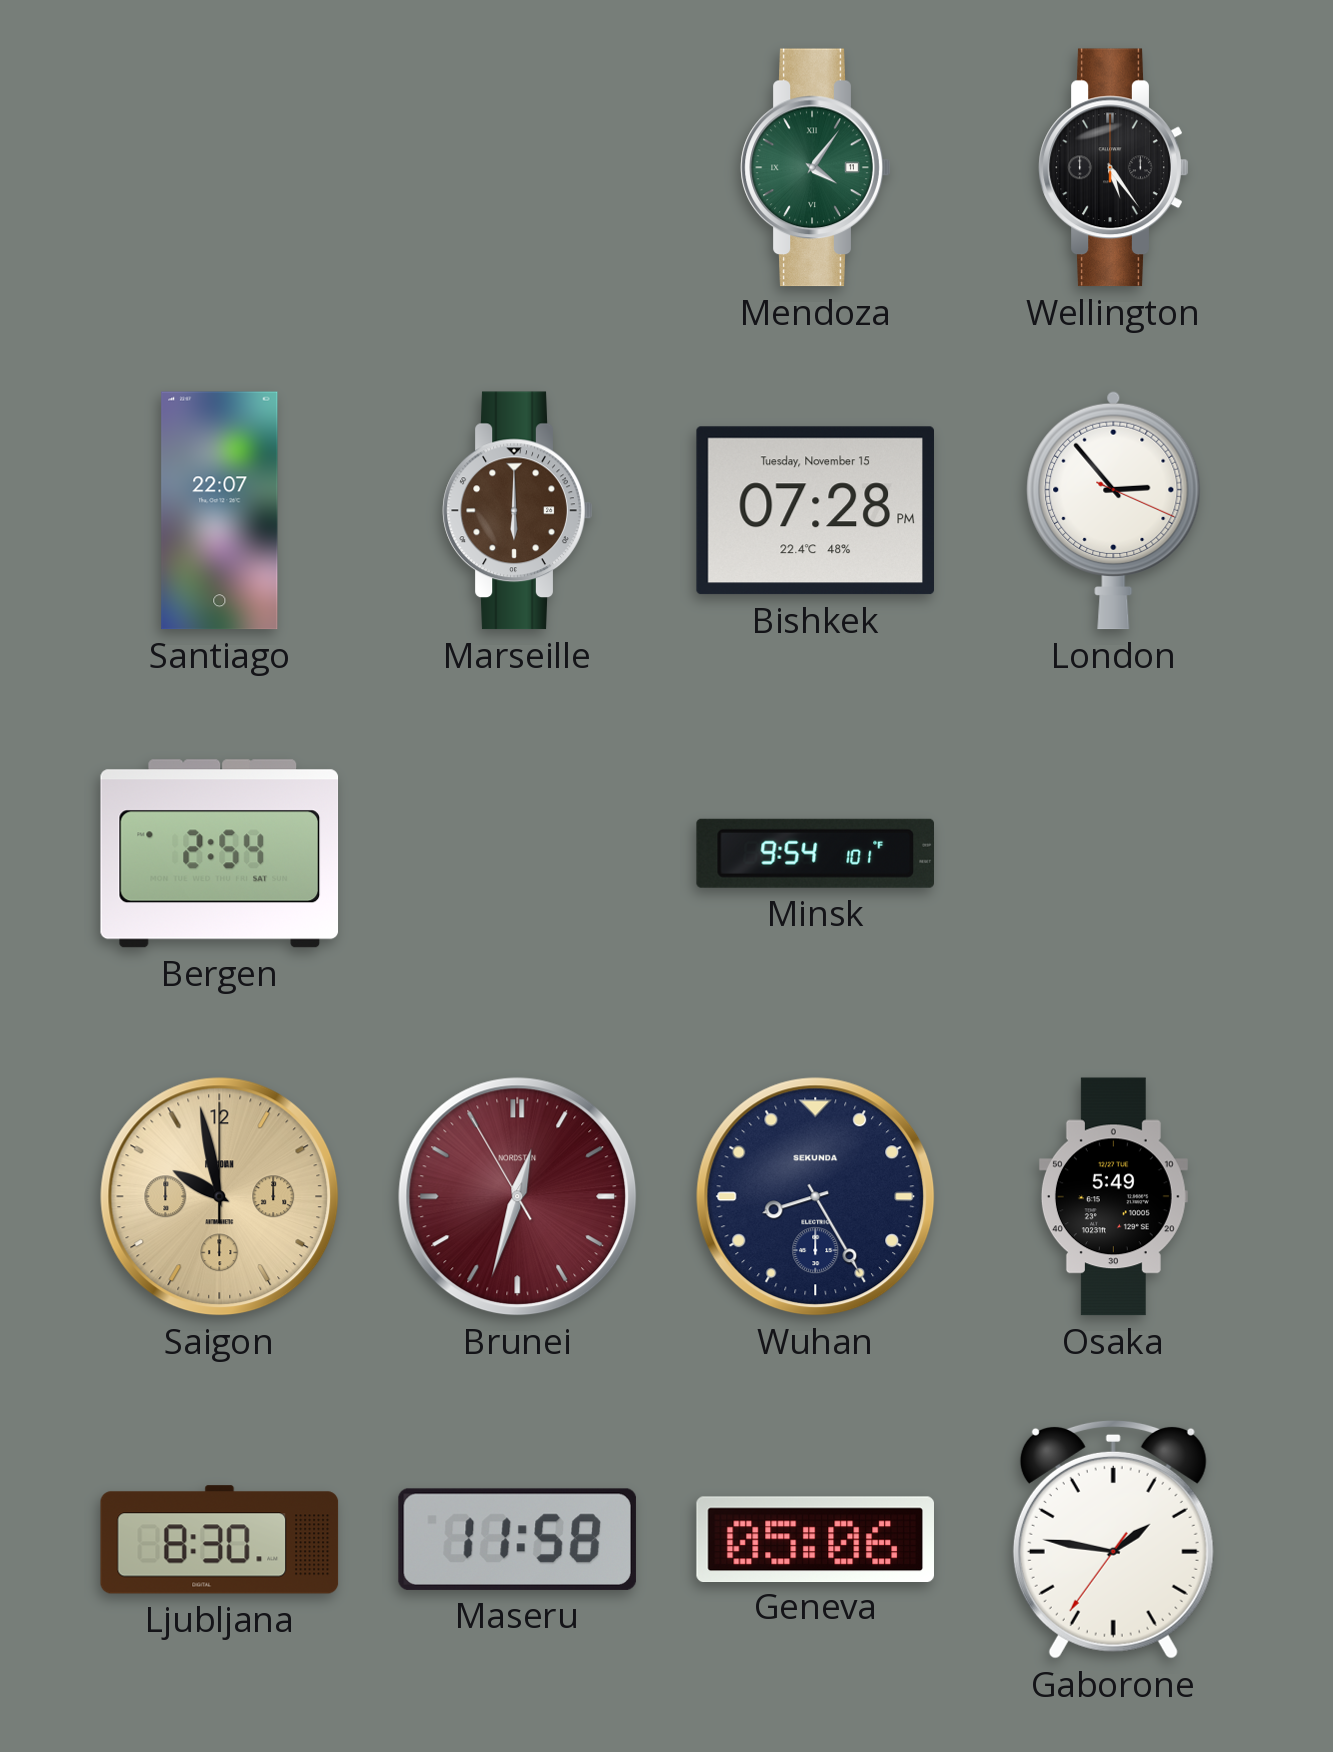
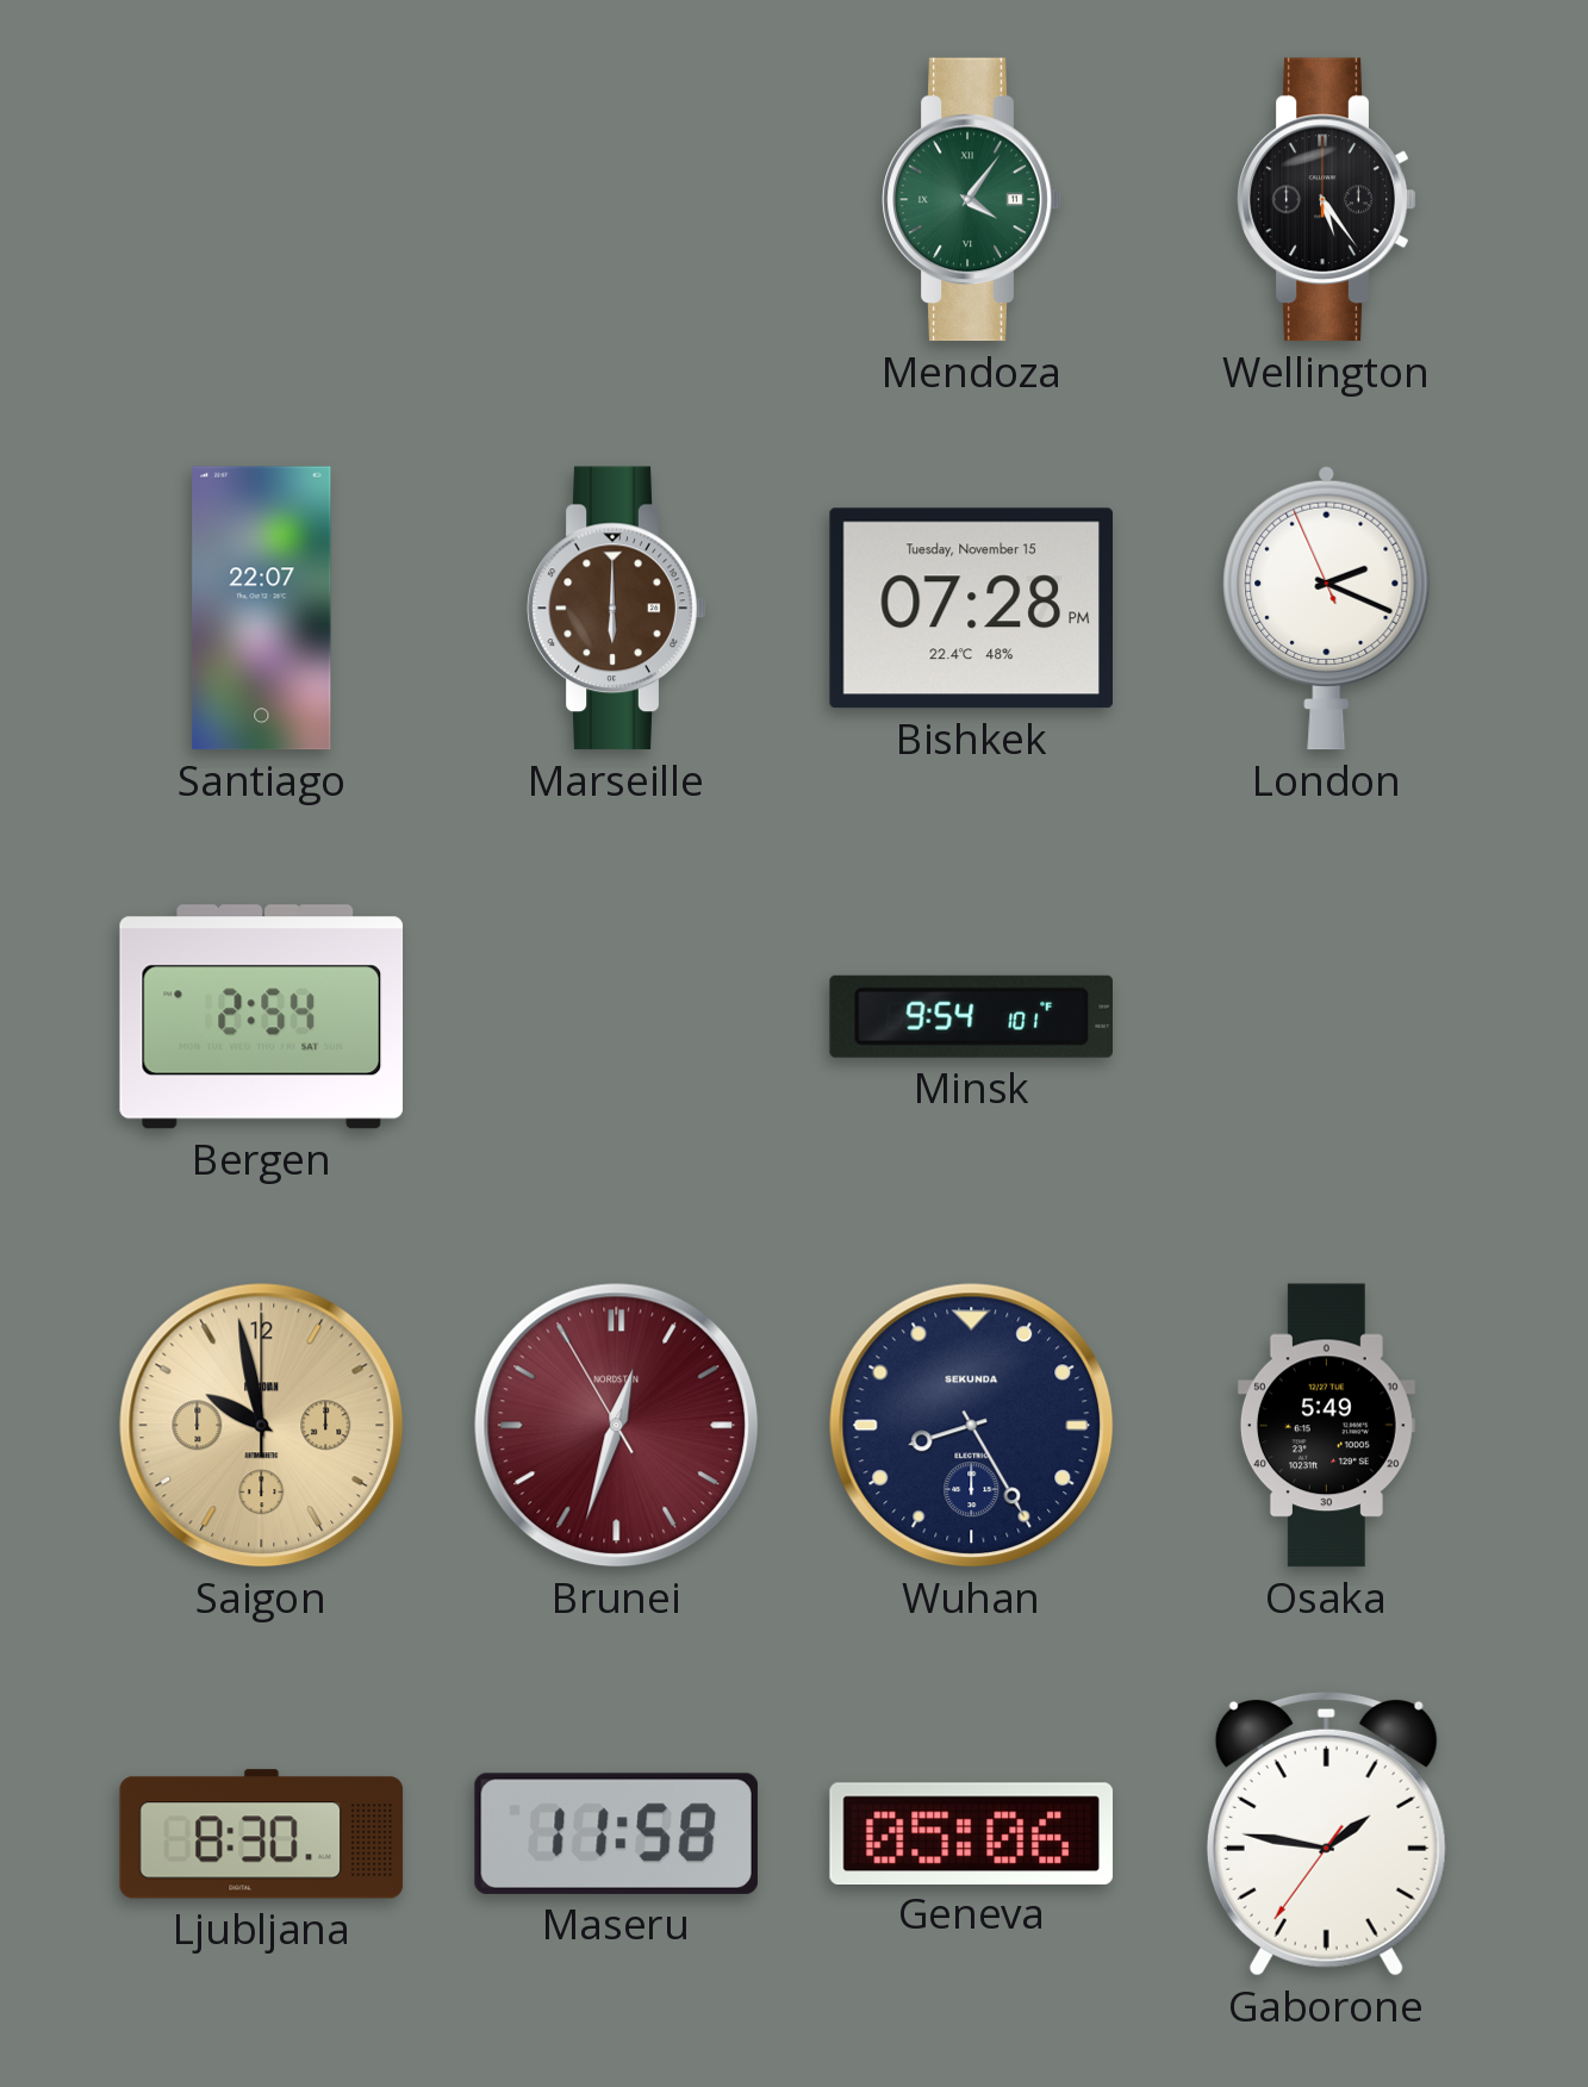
London: 2:53 -> 2:18 (1327, 608)
